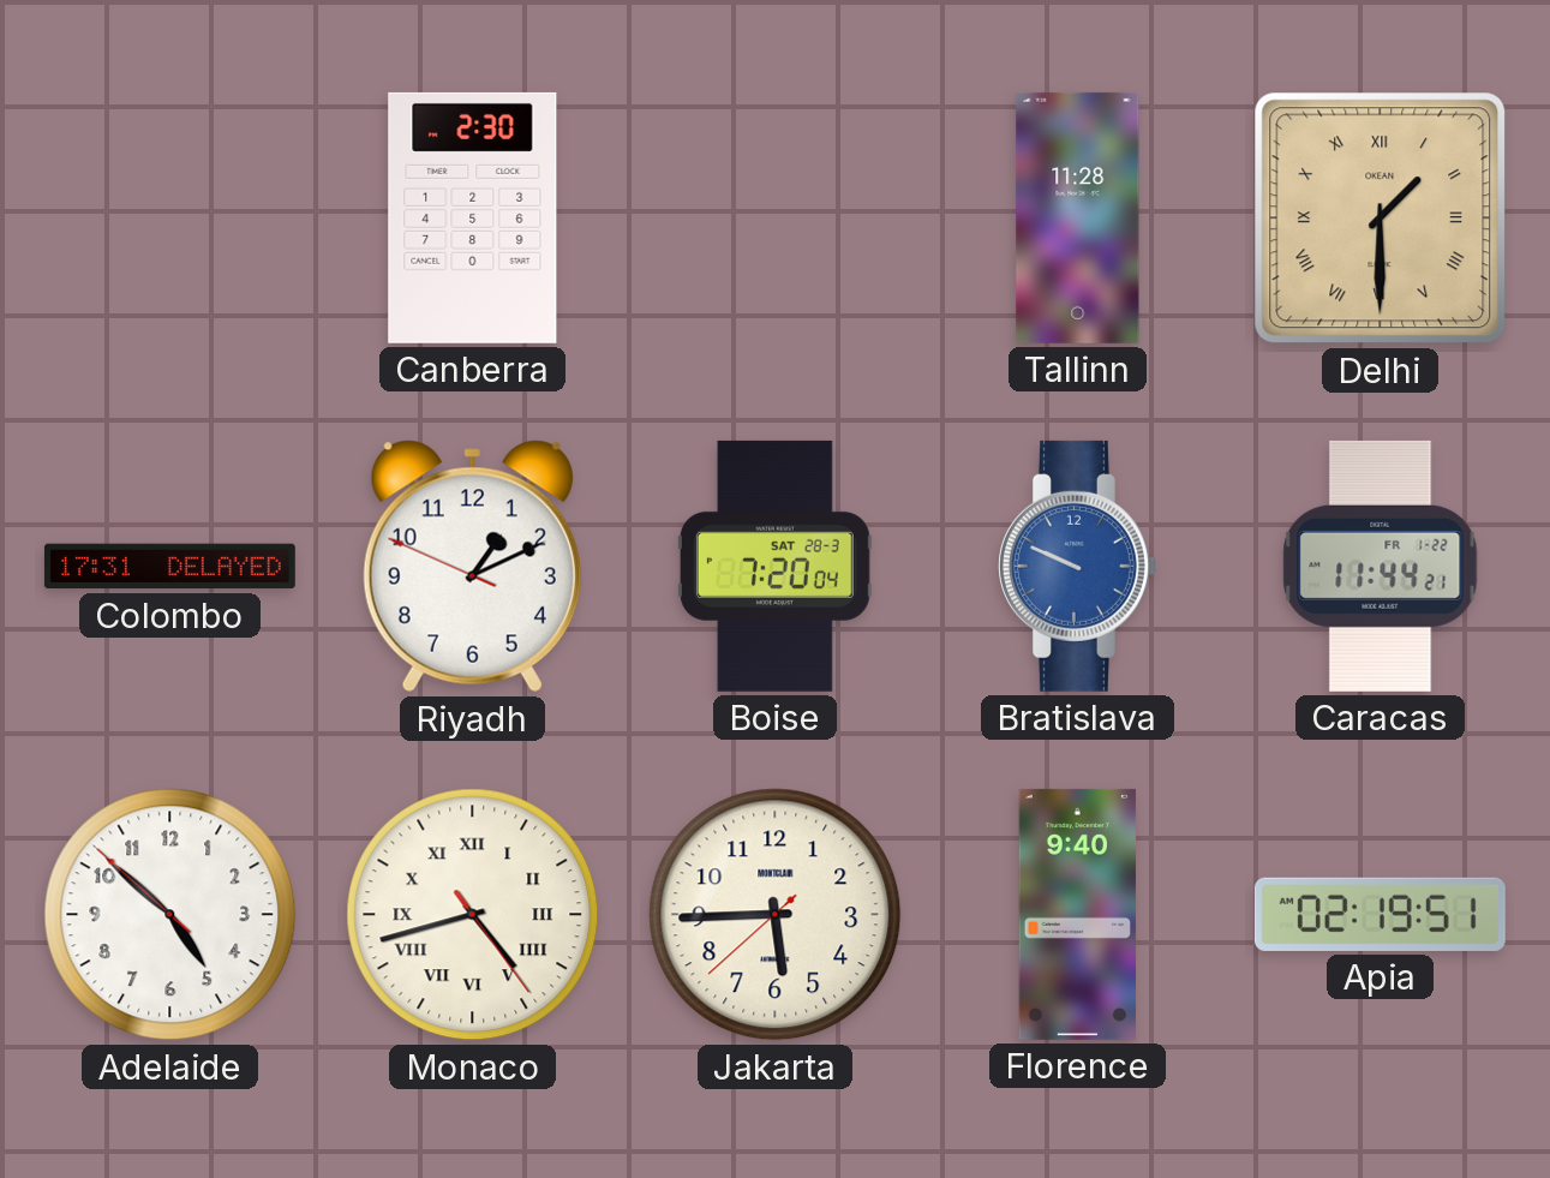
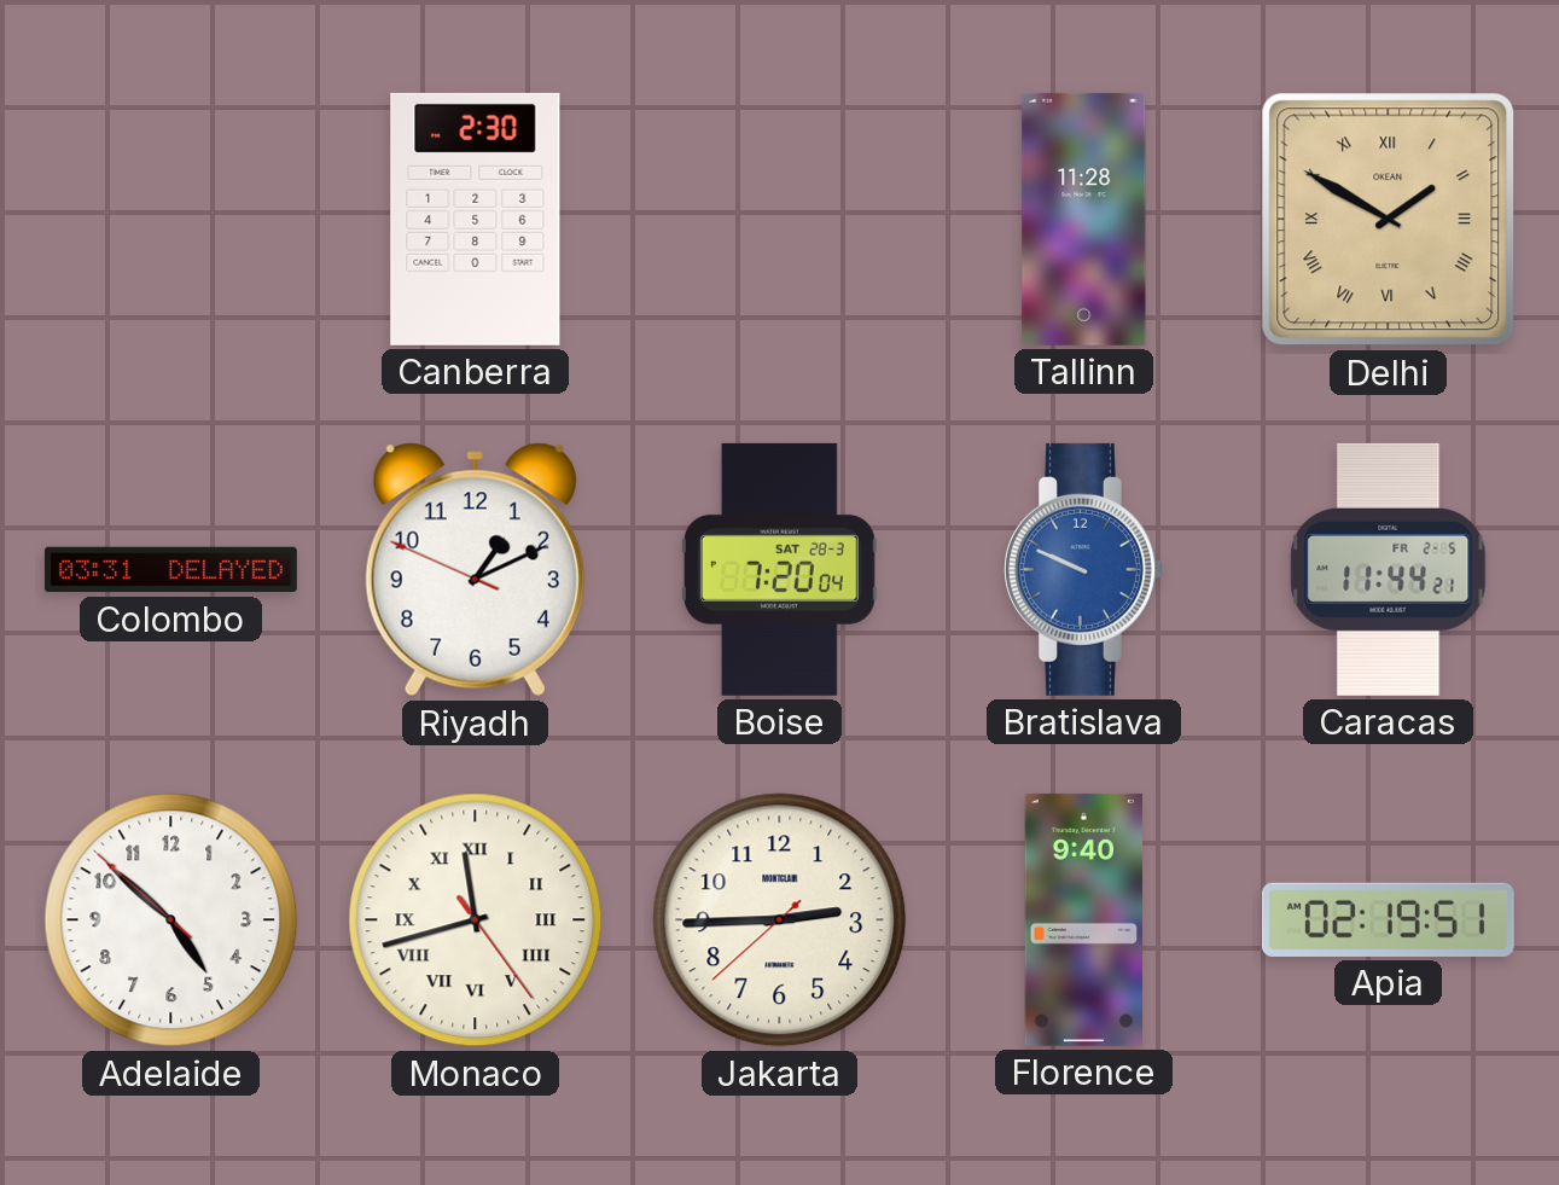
Delhi: 1:30 -> 1:50 (1389, 220)
Colombo: 17:31 -> 03:31 (170, 570)
Caracas date: FR 1-22 -> FR 2-5 (1389, 569)
Monaco: 4:42 -> 11:42 (476, 920)
Jakarta: 5:44 -> 2:44 (780, 920)
